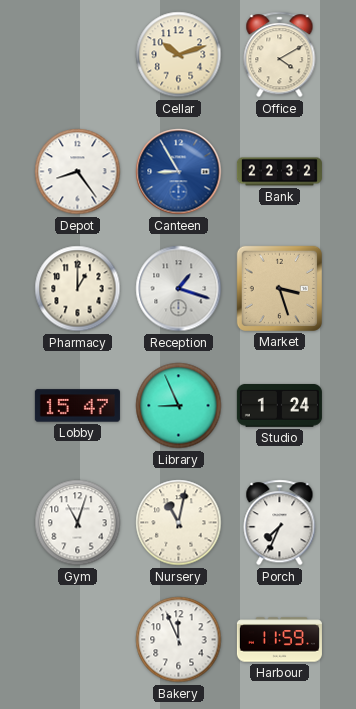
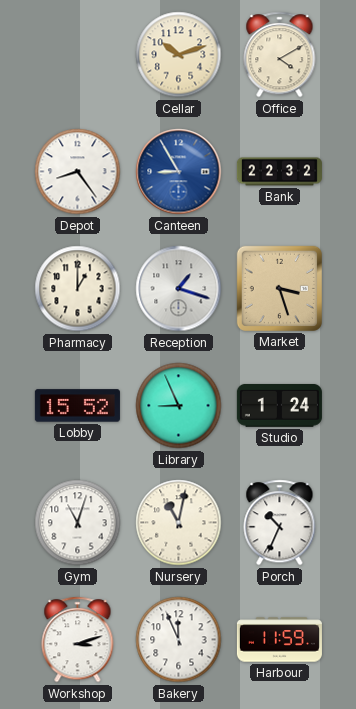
Lobby: 15:47 -> 15:52 (77, 406)
Porch: 7:34 -> 10:34 (280, 523)
Workshop: none -> 3:12 (78, 640)
